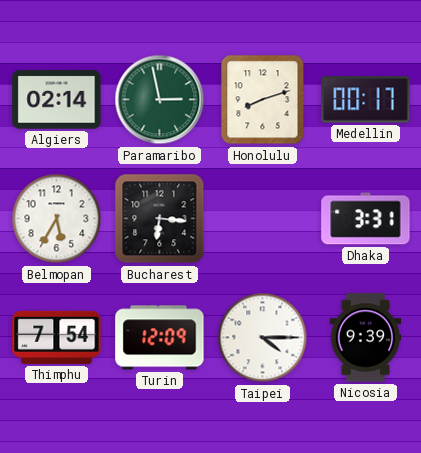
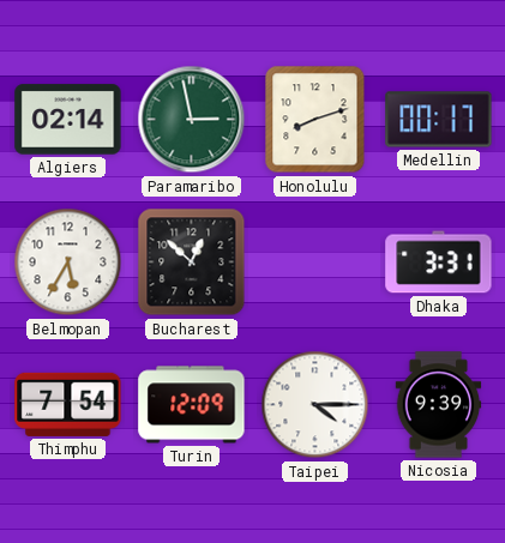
Bucharest: 6:16 -> 12:52 (192, 263)
